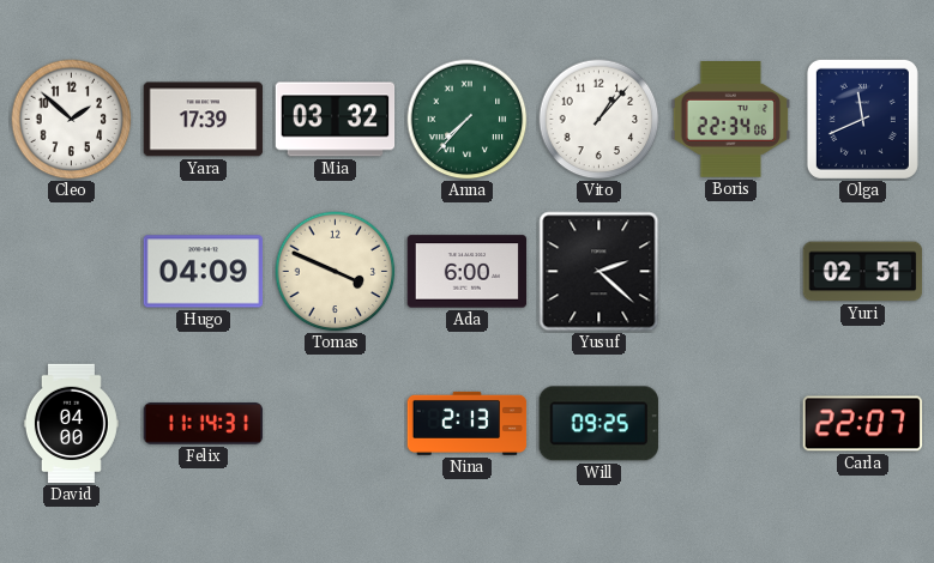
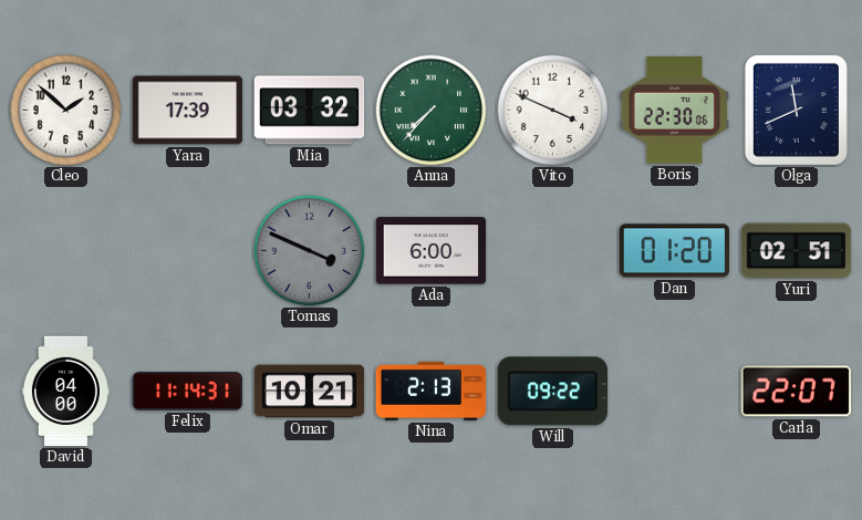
Vito: 1:07 -> 3:49 (553, 111)
Boris: 22:34 -> 22:30 (675, 111)
Hugo: 04:09 -> none (204, 272)
Tomas dial: cream -> grey (310, 251)
Yusuf: 2:22 -> none (599, 272)
Dan: none -> 01:20 (674, 251)
Omar: none -> 10:21 (310, 392)
Will: 09:25 -> 09:22 (552, 392)
